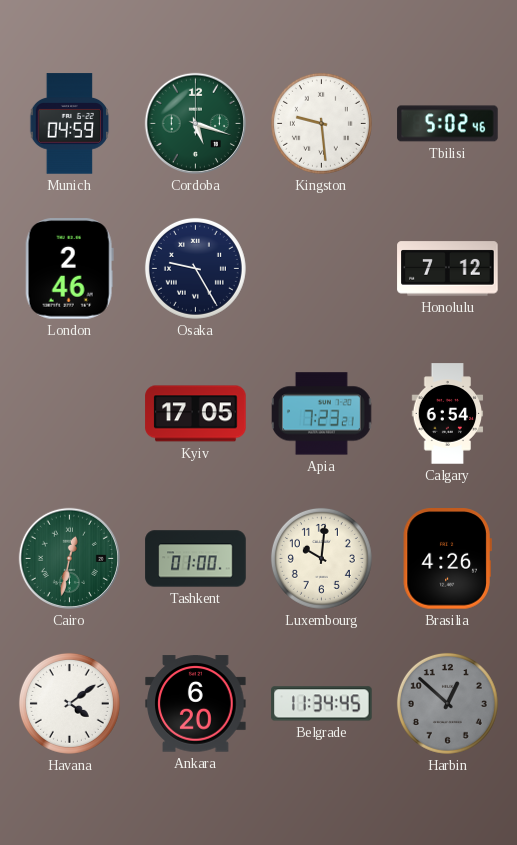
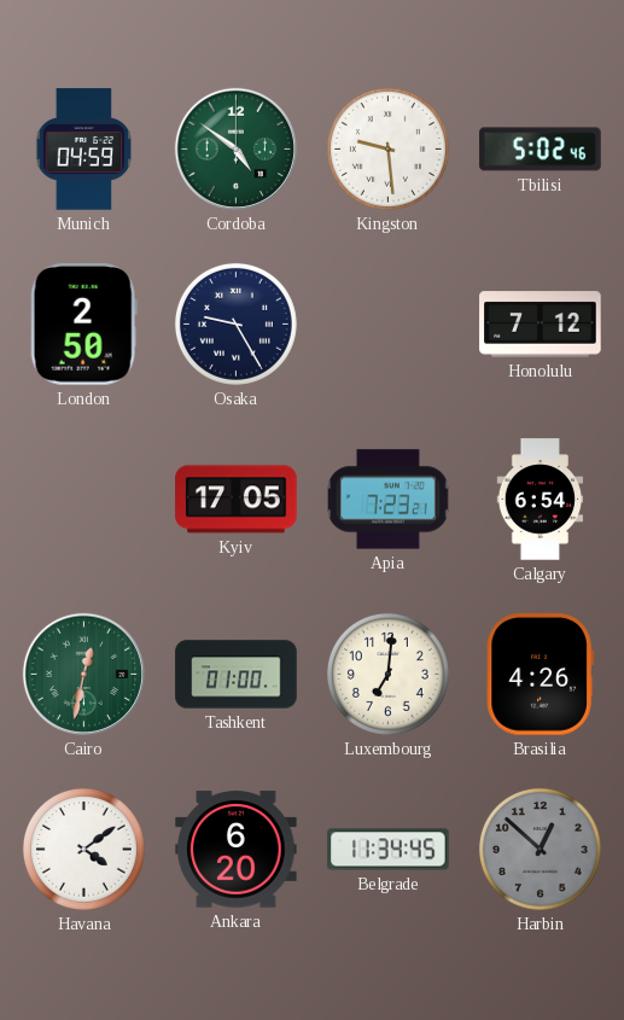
Cordoba: 5:18 -> 4:51 (235, 148)
London: 2:46 -> 2:50 (83, 325)
Luxembourg: 10:01 -> 7:01 (387, 674)
